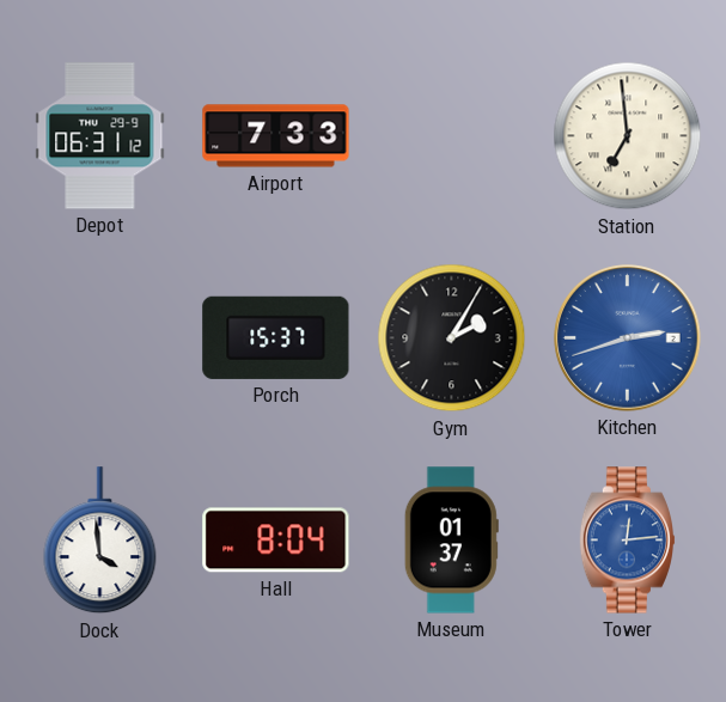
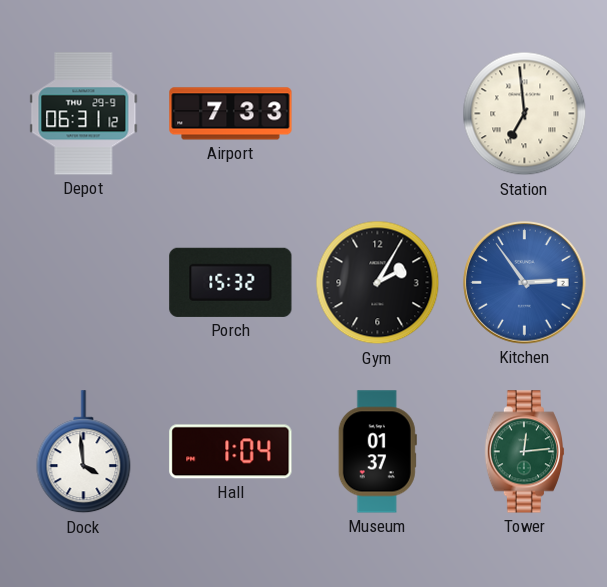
Porch: 15:37 -> 15:32 (231, 282)
Kitchen: 2:42 -> 2:54 (525, 283)
Hall: 8:04 -> 1:04 (231, 452)
Tower dial: blue -> green (524, 452)
